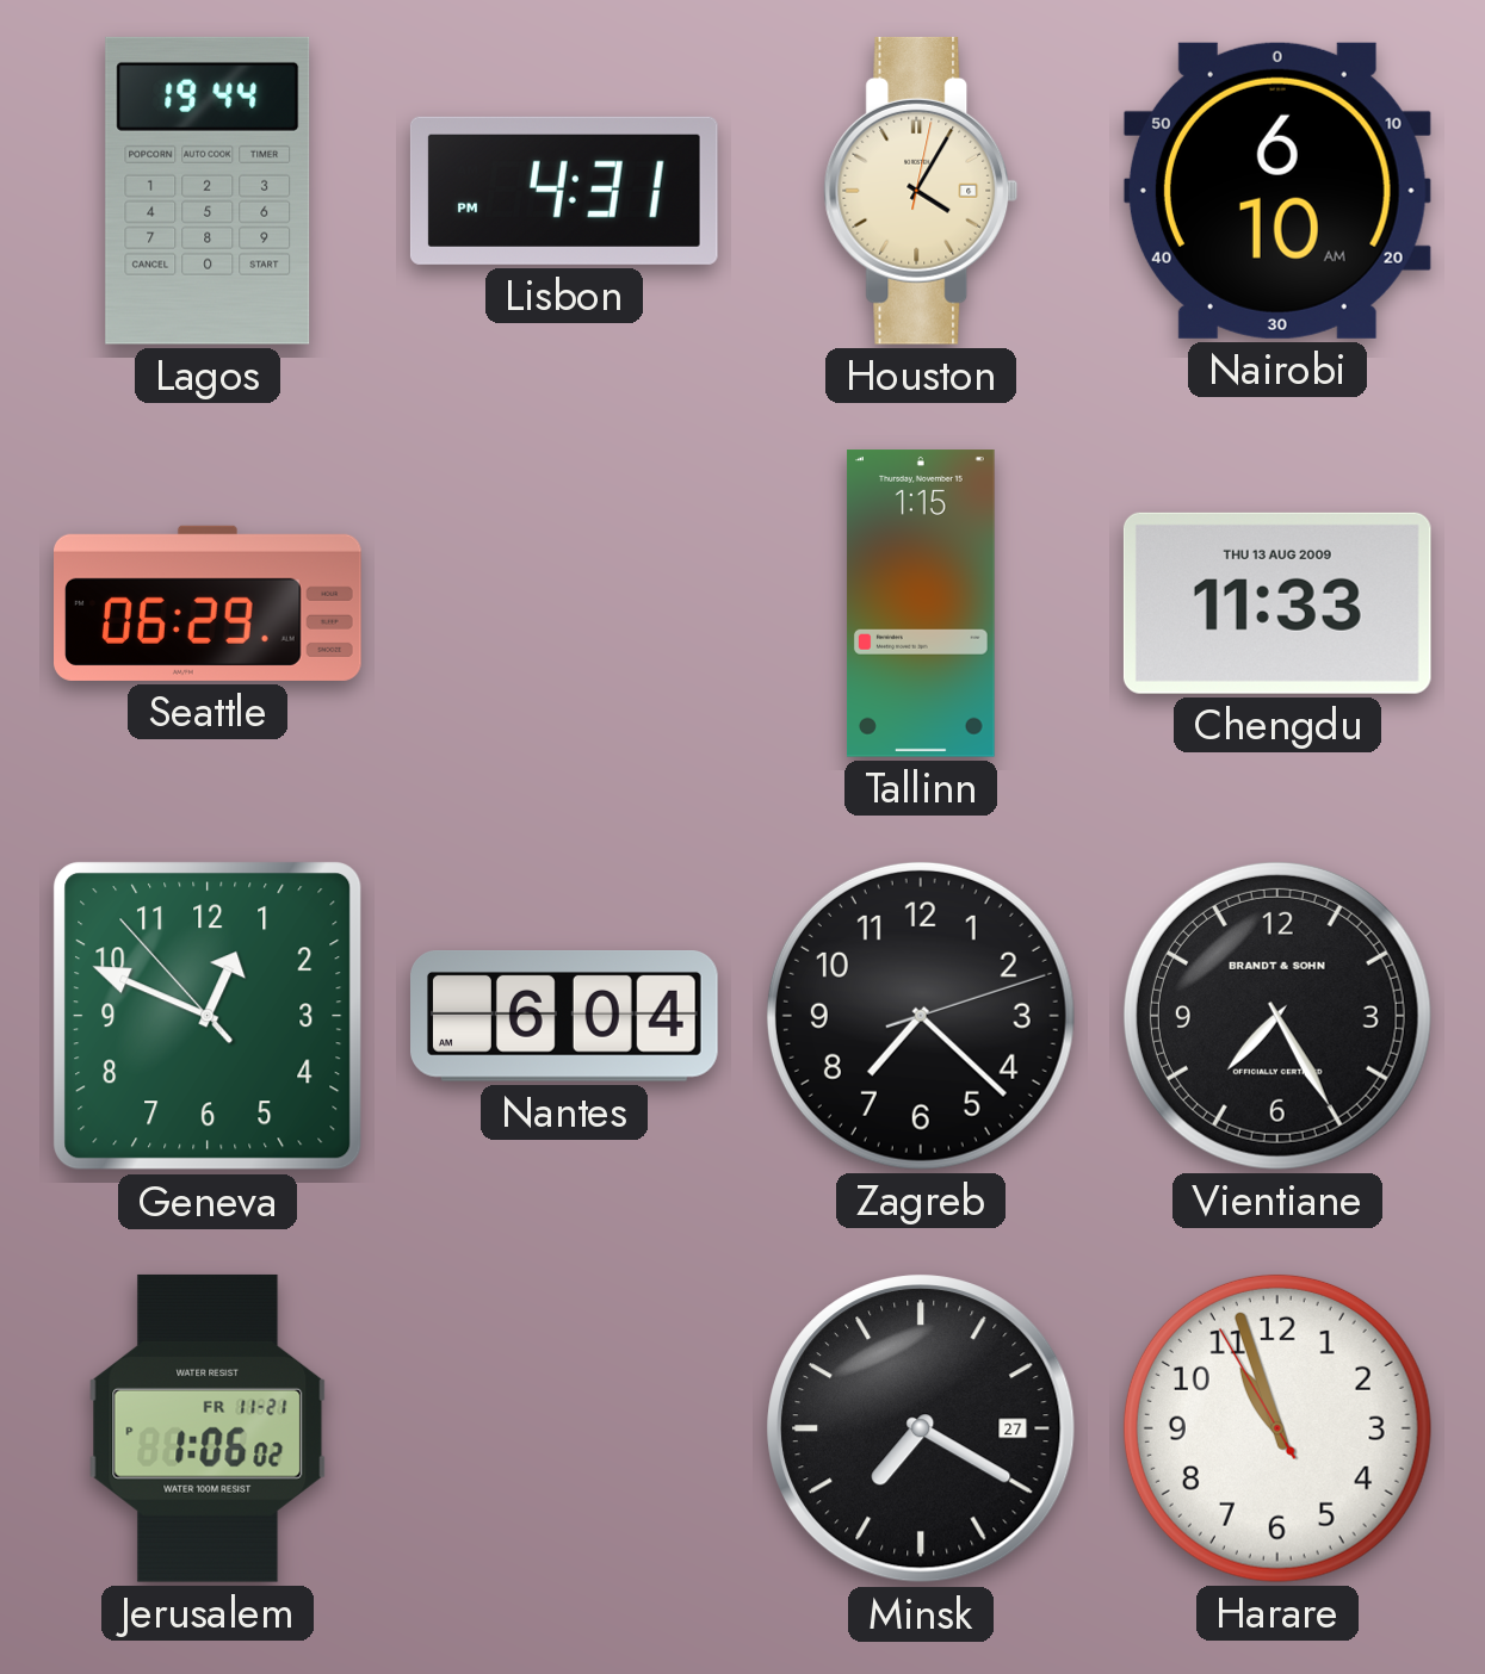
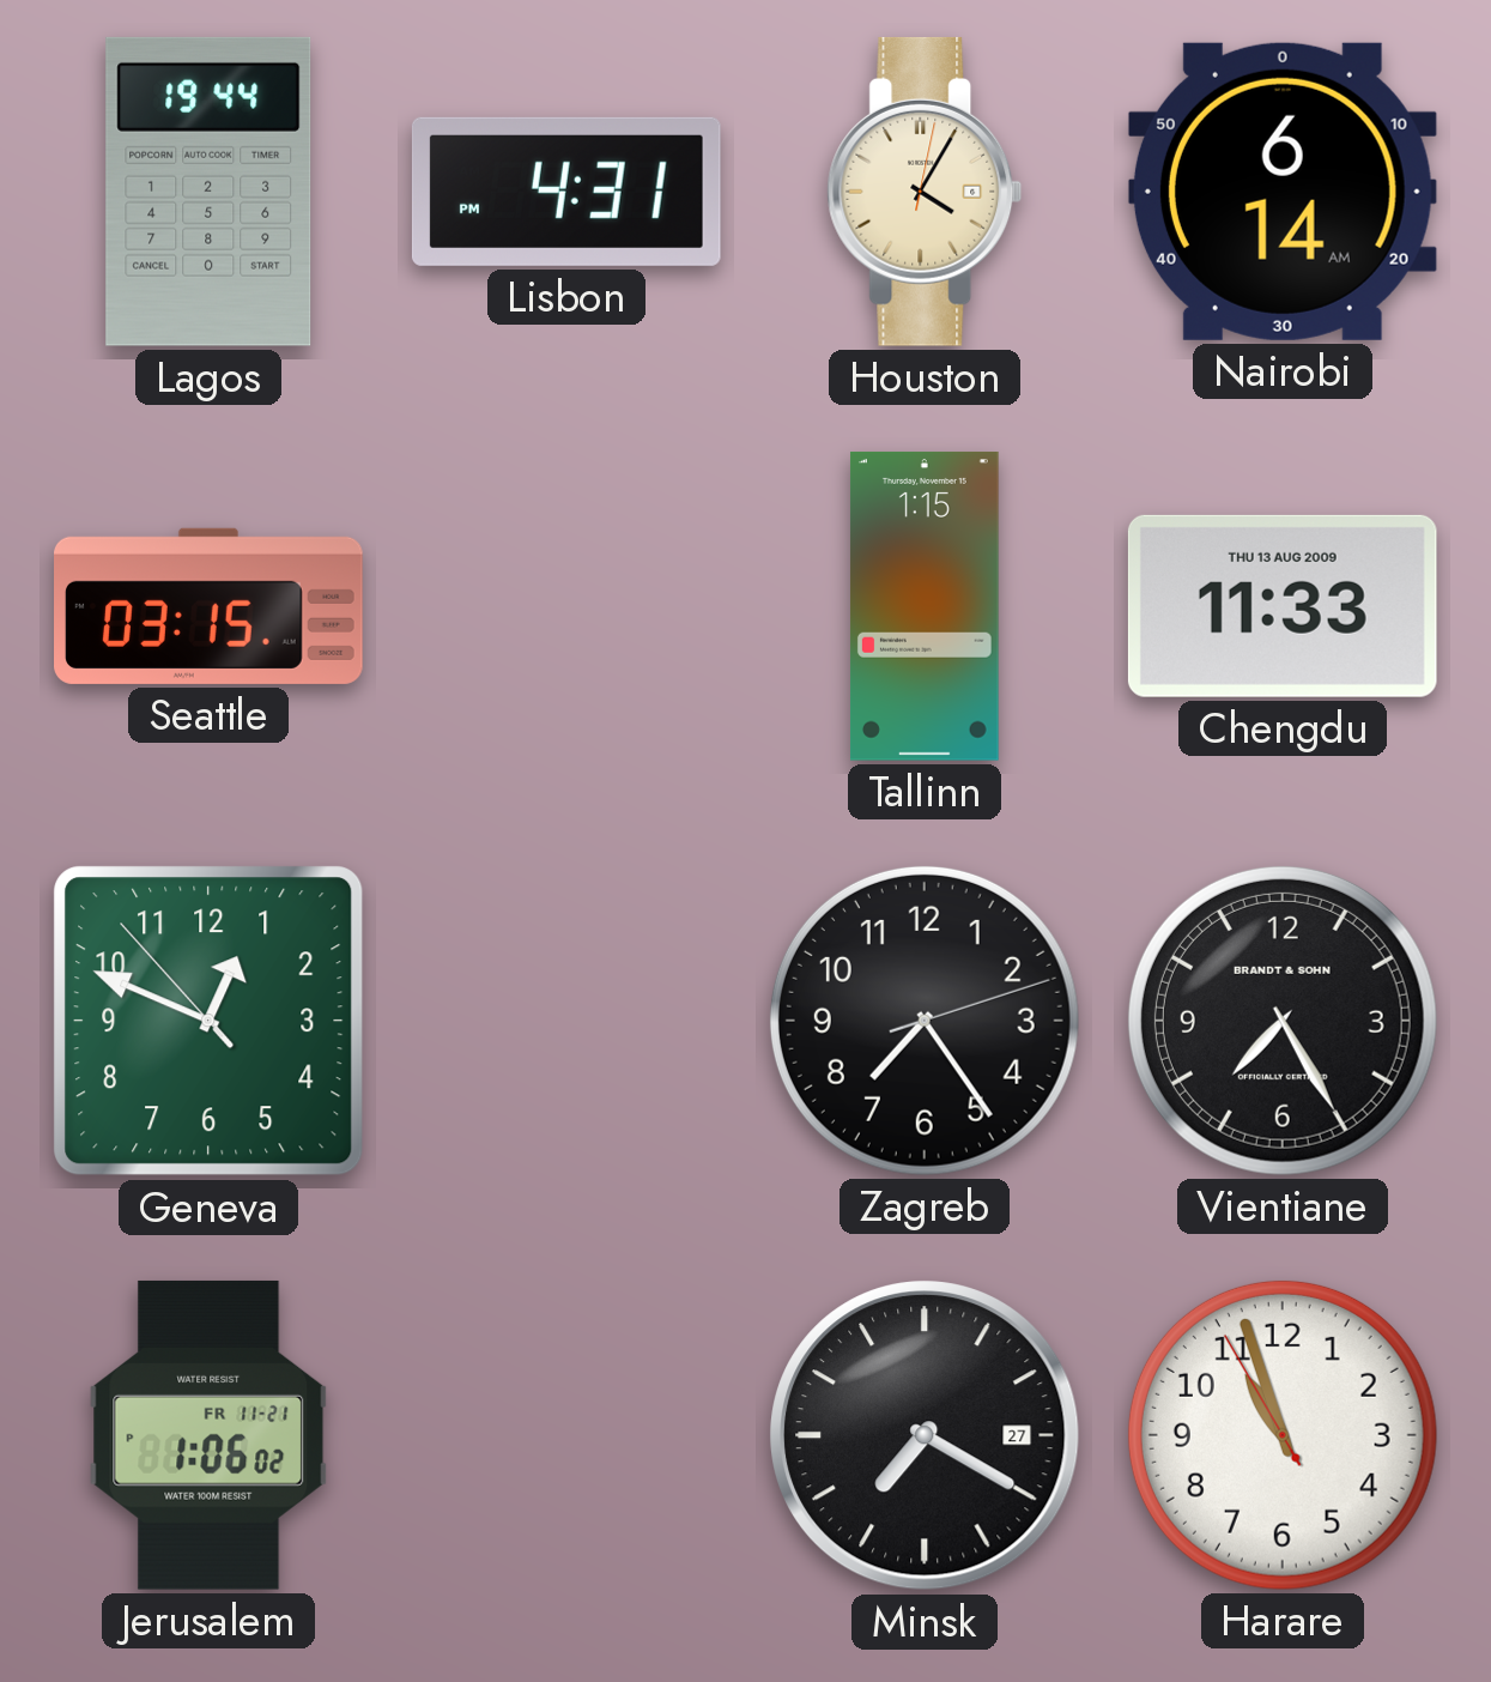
Nairobi: 6:10 -> 6:14 (1283, 192)
Seattle: 06:29 -> 03:15 (210, 606)
Nantes: 6:04 -> none (565, 1017)
Zagreb: 7:22 -> 7:24 (925, 1021)
